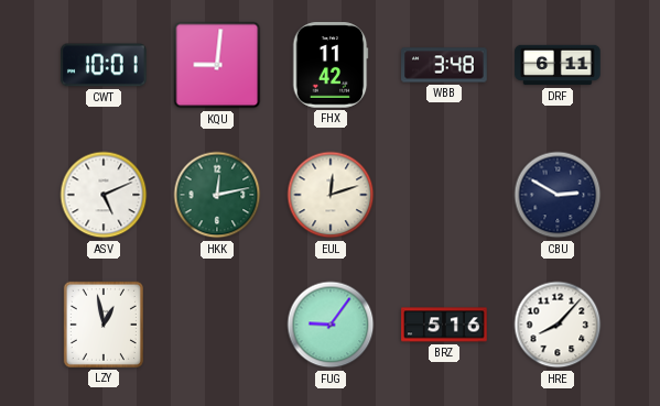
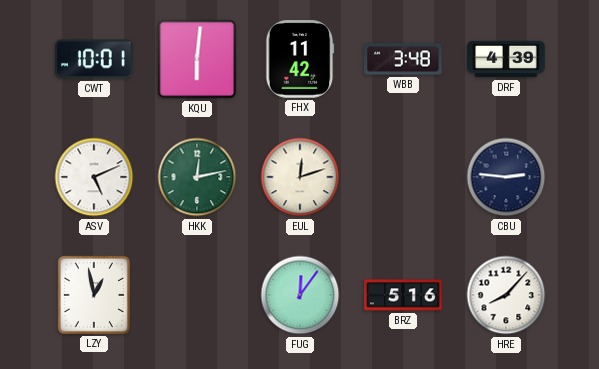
KQU: 9:01 -> 6:01 (197, 59)
DRF: 6:11 -> 4:39 (506, 59)
CBU: 2:50 -> 2:46 (506, 177)
FUG: 9:06 -> 12:06 (300, 295)
